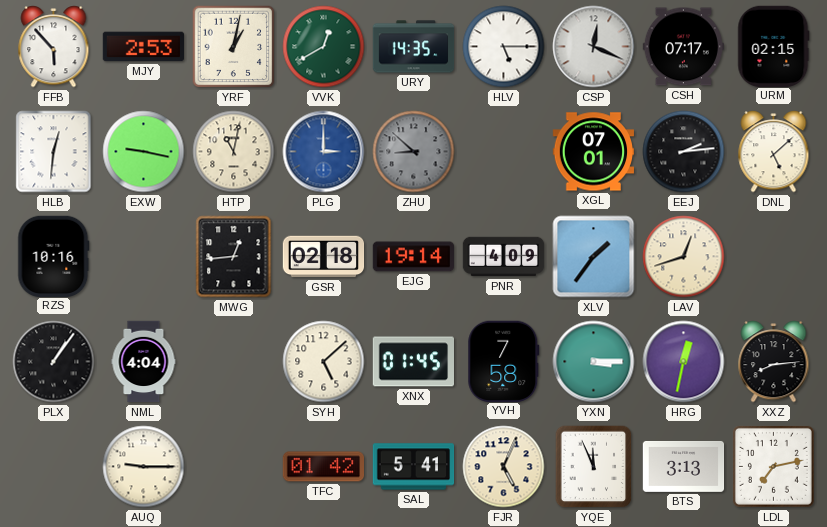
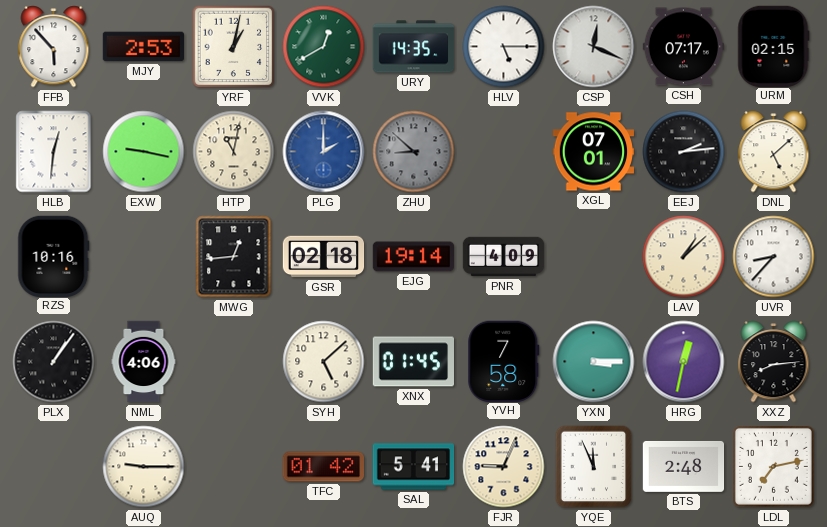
PLG: 3:00 -> 2:00 (324, 152)
XLV: 1:36 -> none (594, 257)
LAV: 12:42 -> 1:08 (684, 257)
UVR: none -> 8:37 (774, 257)
NML: 4:04 -> 4:06 (144, 362)
FJR: 5:04 -> 9:04 (504, 467)
BTS: 3:13 -> 2:48 (684, 466)
